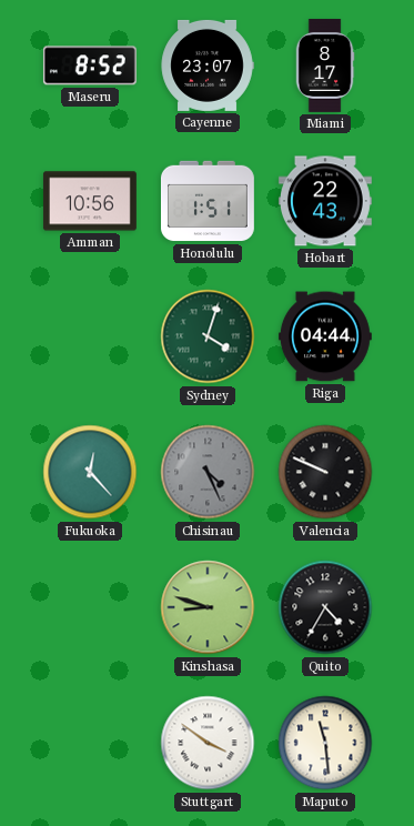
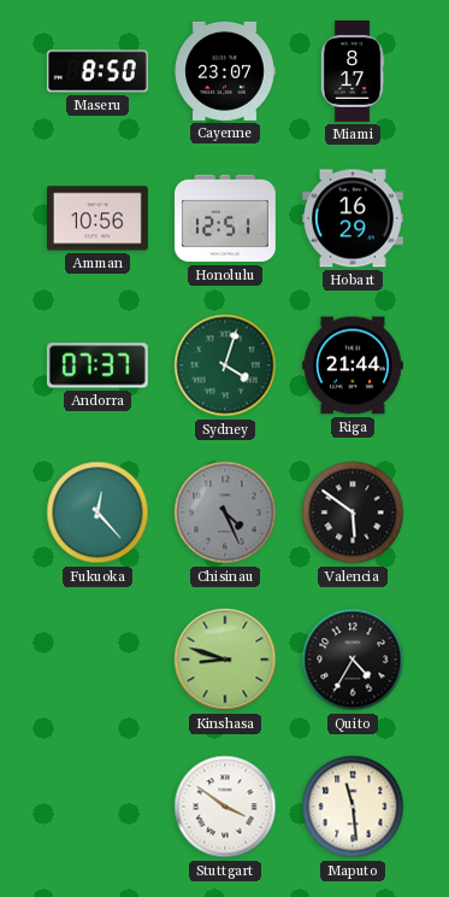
Maseru: 8:52 -> 8:50 (98, 71)
Honolulu: 1:51 -> 12:51 (225, 218)
Hobart: 22:43 -> 16:29 (353, 218)
Andorra: none -> 07:37 (98, 365)
Riga: 04:44 -> 21:44 (353, 365)
Valencia: 9:49 -> 5:51 (353, 512)
